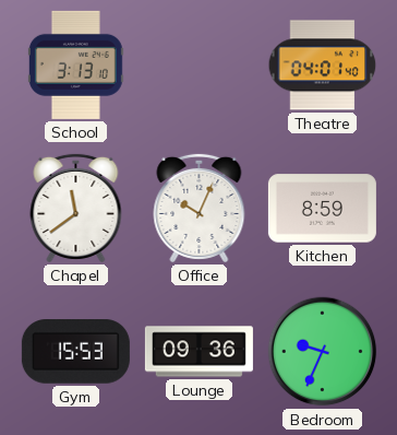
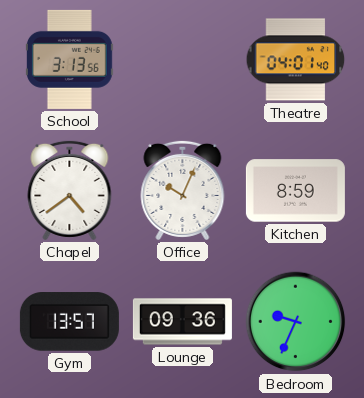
School: 3:13:10 -> 3:13:56 (69, 59)
Chapel: 11:39 -> 4:39 (70, 190)
Gym: 15:53 -> 13:57 (69, 322)
